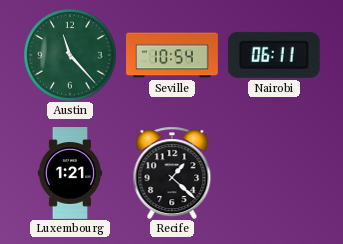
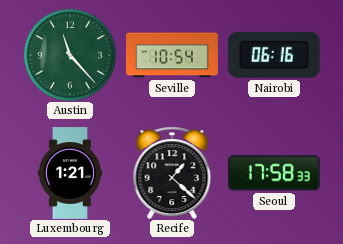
Nairobi: 06:11 -> 06:16 (274, 55)
Seoul: none -> 17:58 (274, 173)
